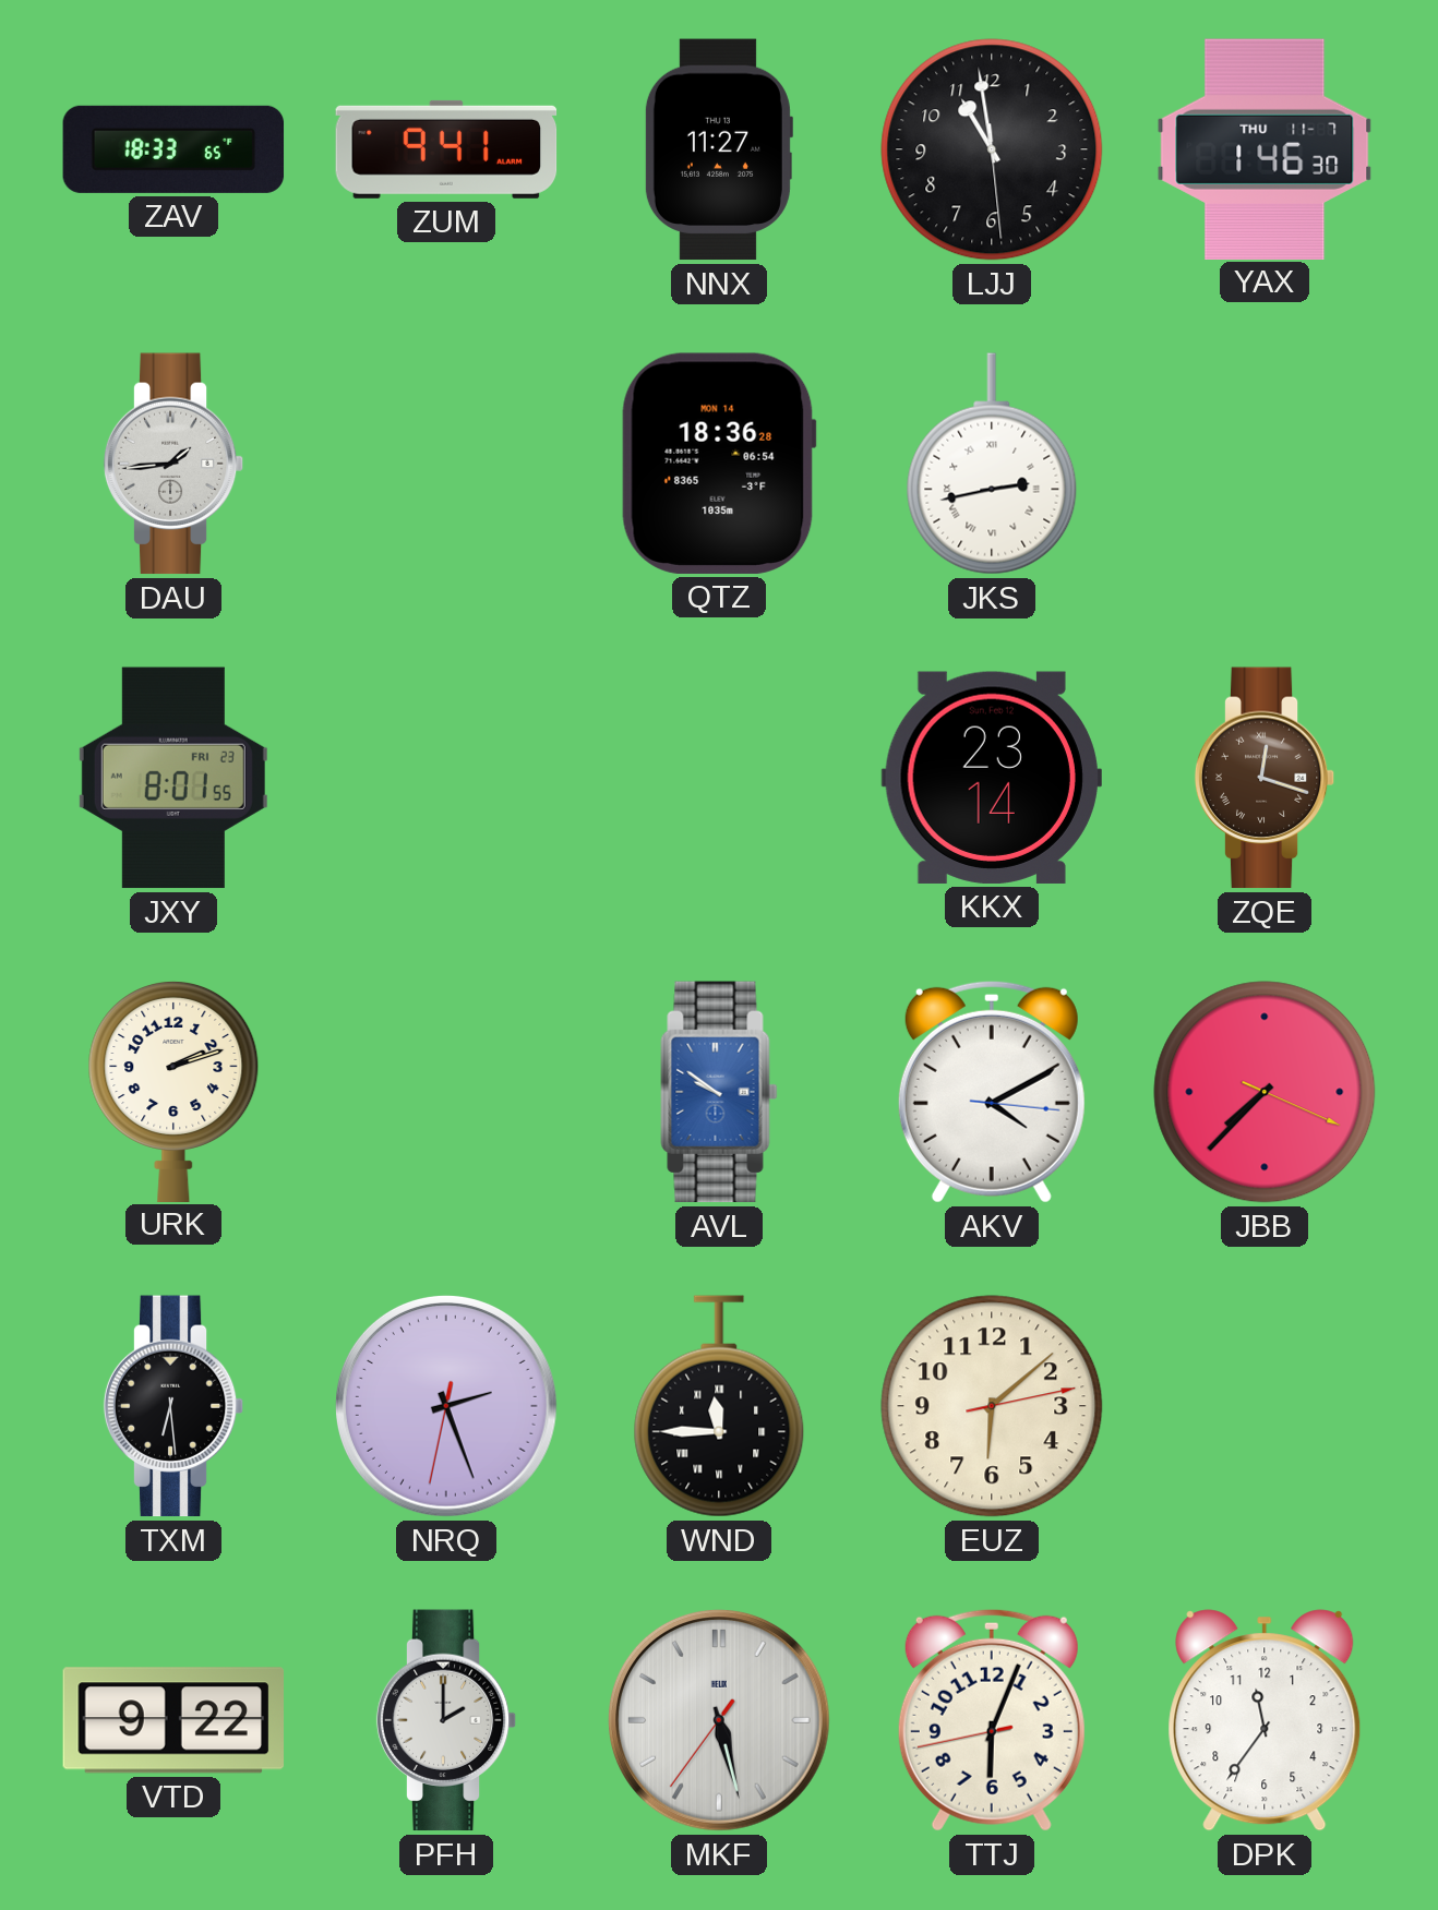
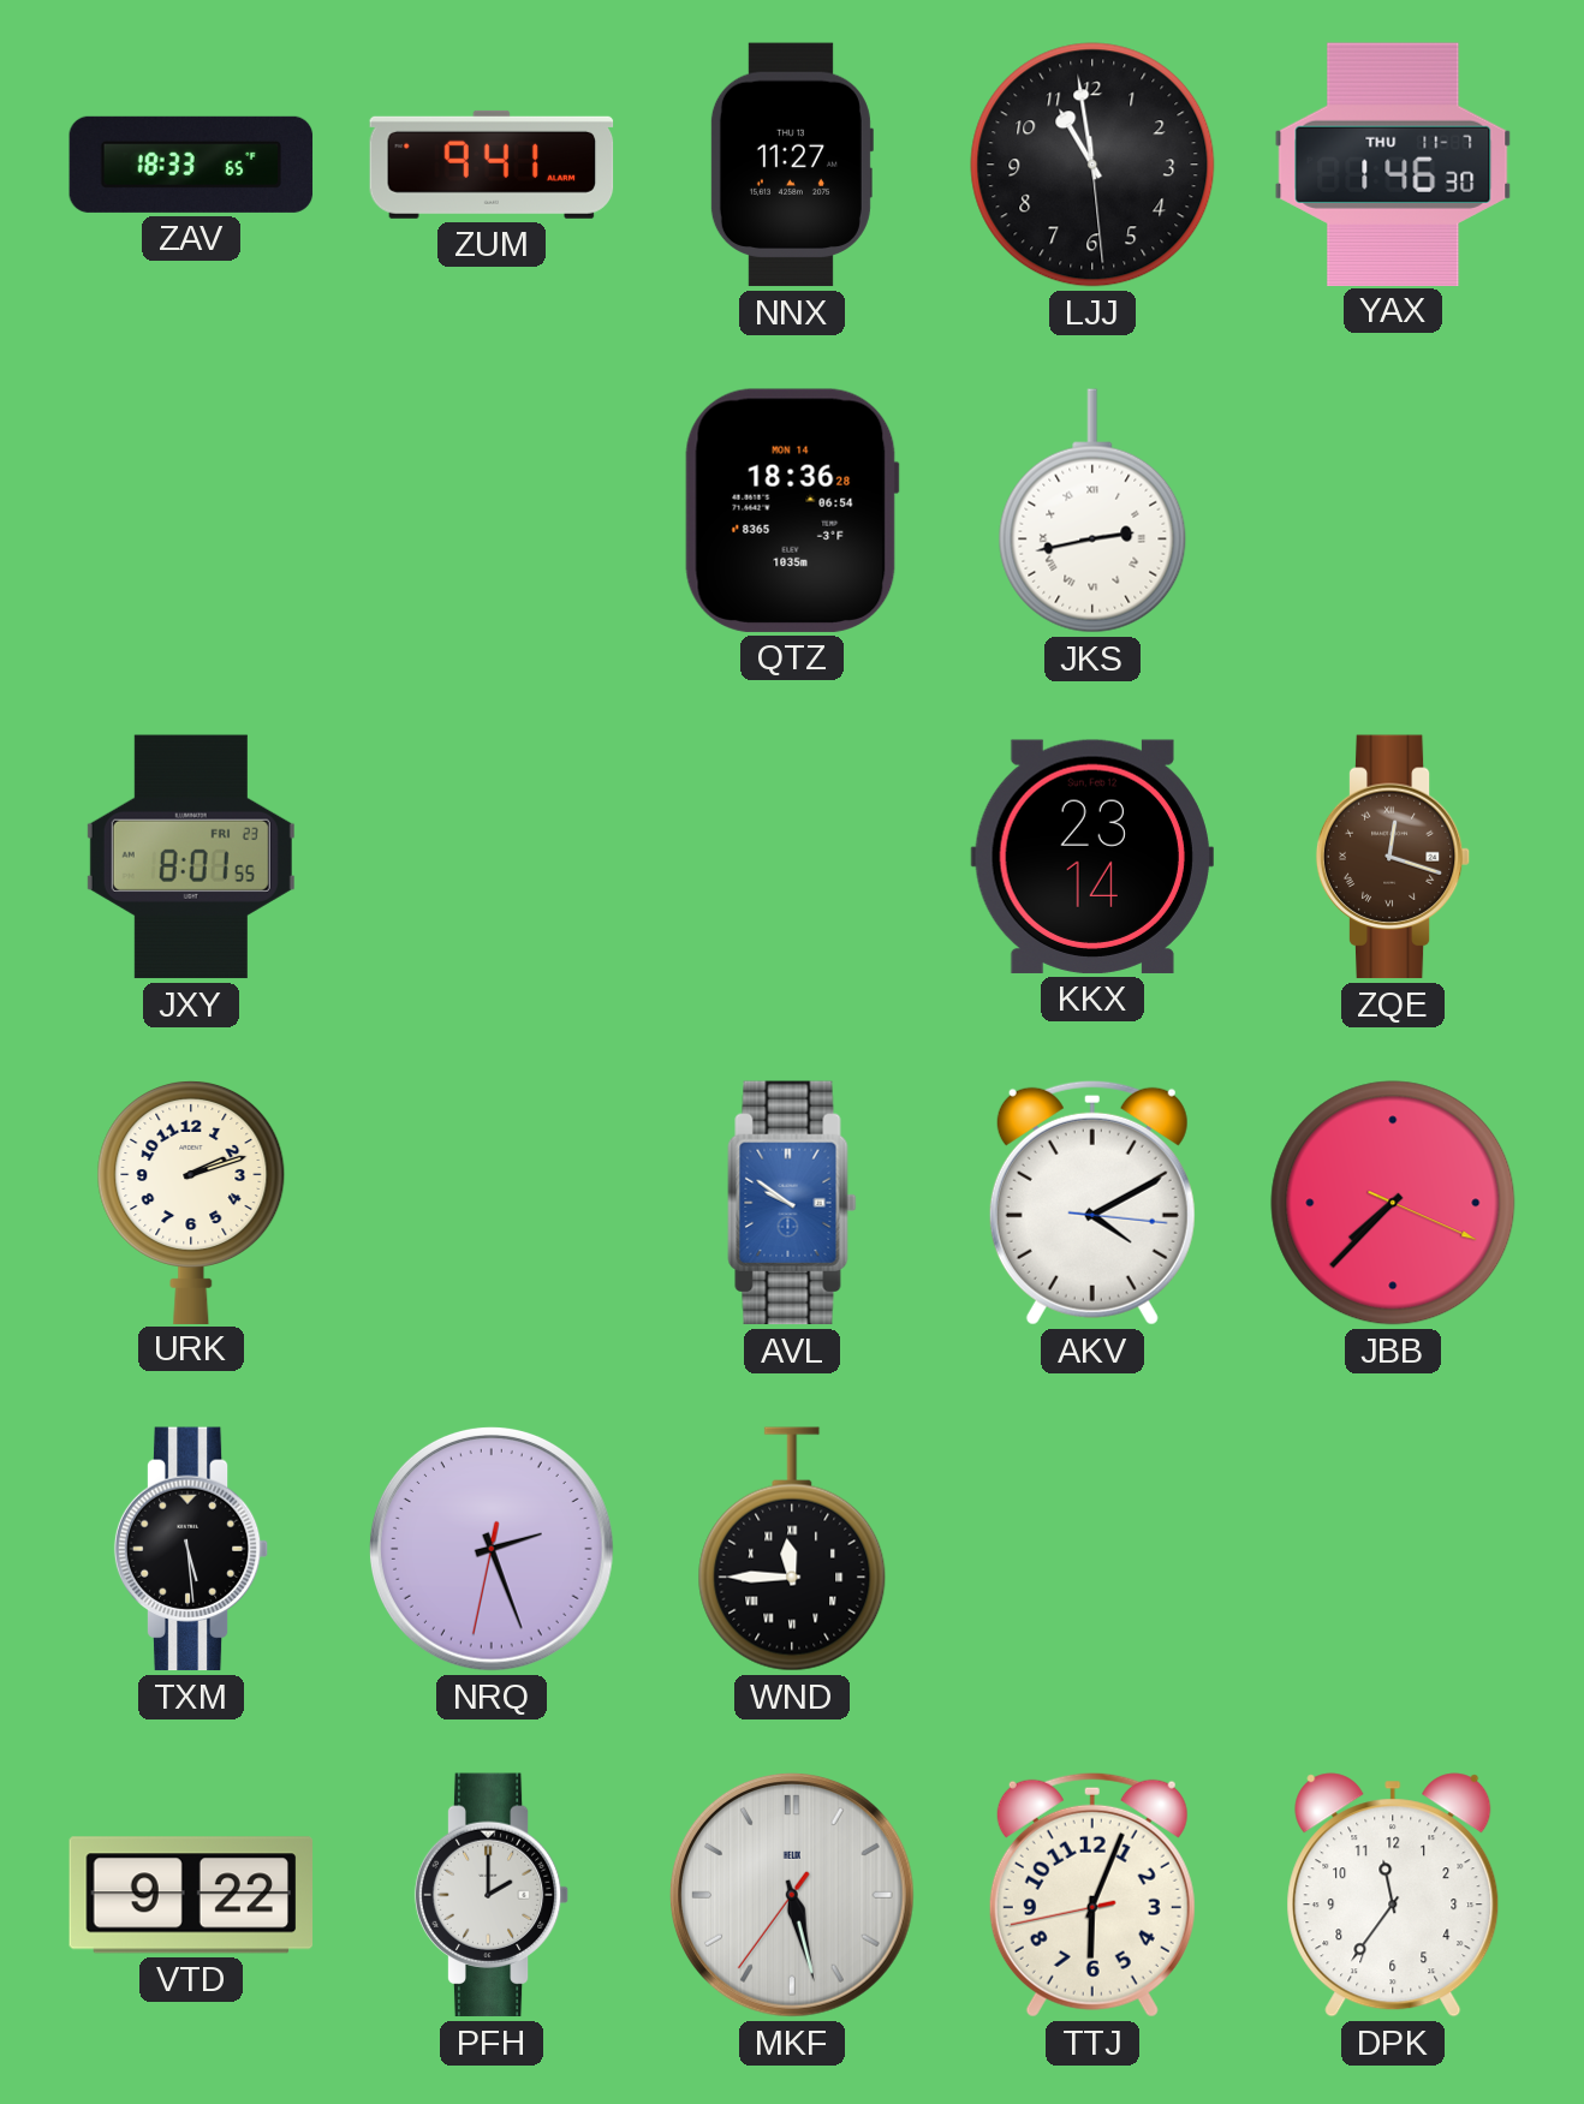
DAU: 1:44 -> none (173, 464)
TXM: 6:29 -> 5:29 (191, 1549)
EUZ: 6:08 -> none (992, 1406)
